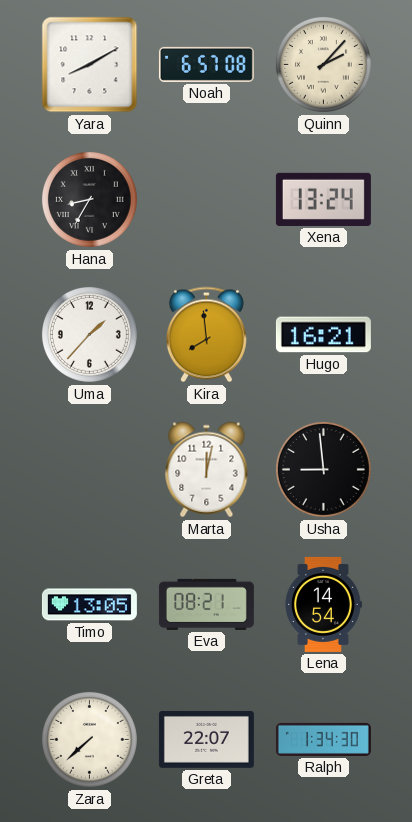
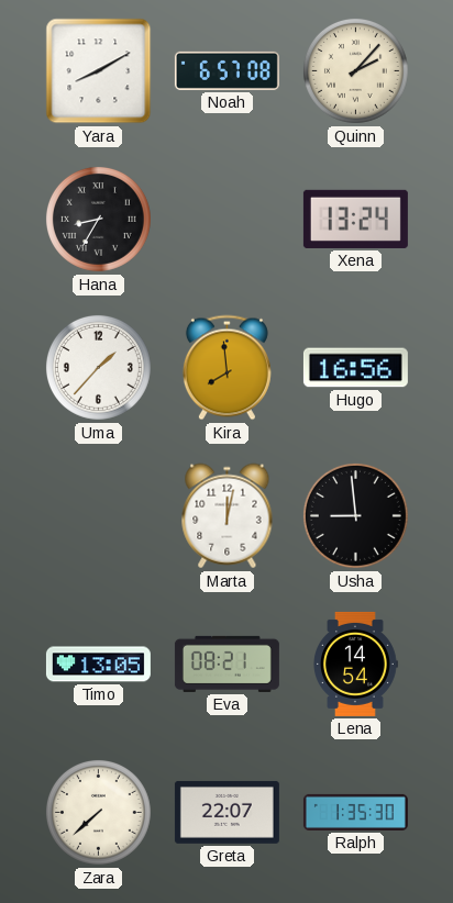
Hugo: 16:21 -> 16:56 (355, 368)
Ralph: 1:34 -> 1:35 (355, 812)
